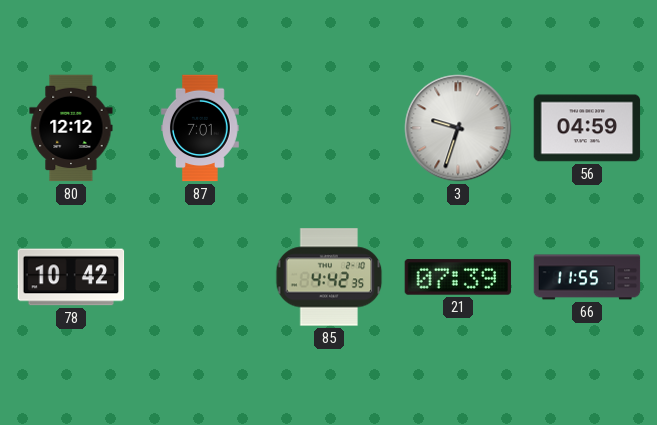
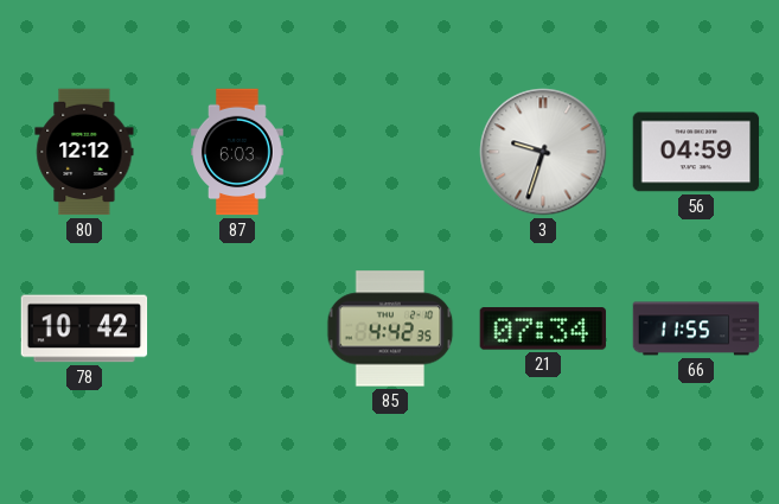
87: 7:01 -> 6:03 (238, 152)
21: 07:39 -> 07:34 (543, 328)
